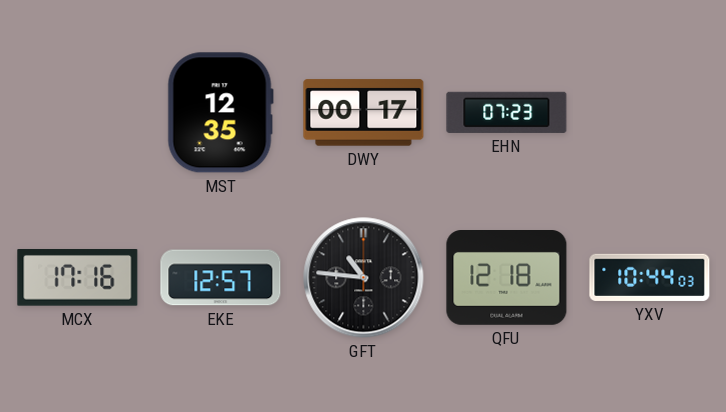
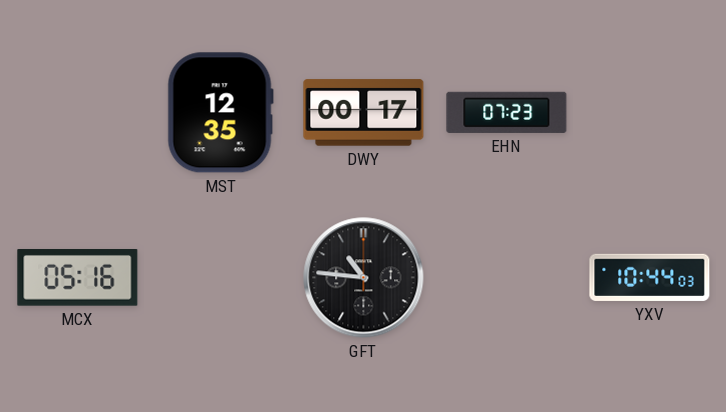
MCX: 17:16 -> 05:16 (78, 278)
EKE: 12:57 -> none (221, 278)
QFU: 12:18 -> none (507, 278)
